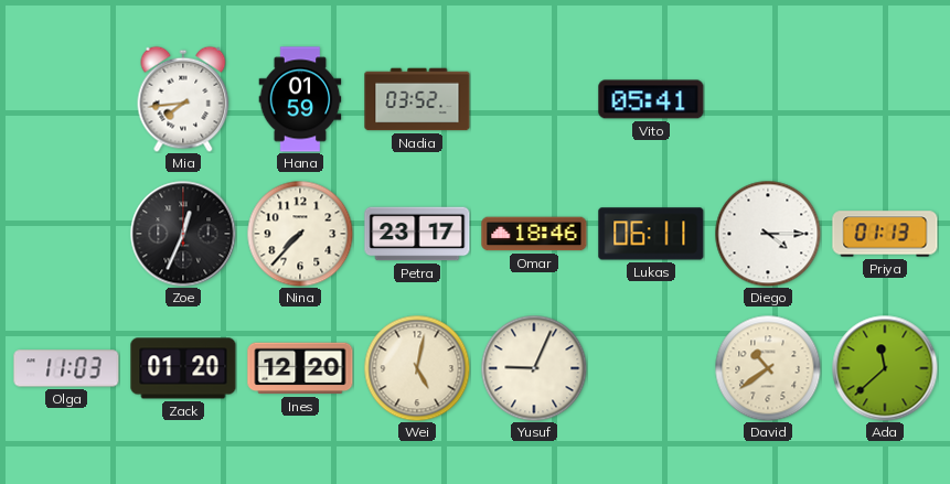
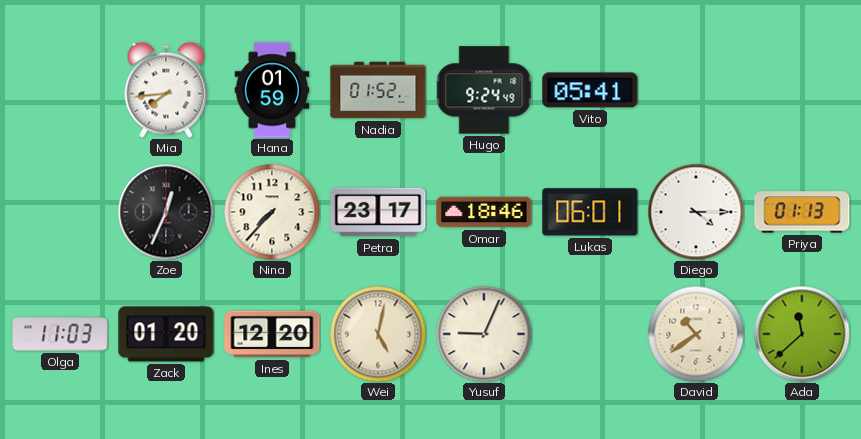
Nadia: 03:52 -> 01:52 (378, 90)
Hugo: none -> 9:24 (484, 90)
Lukas: 06:11 -> 06:01 (590, 212)
